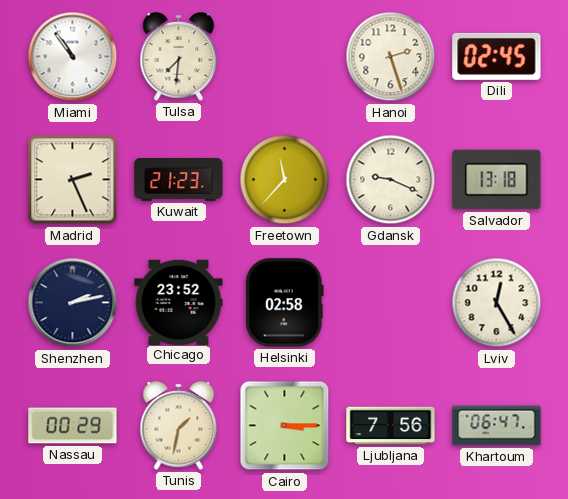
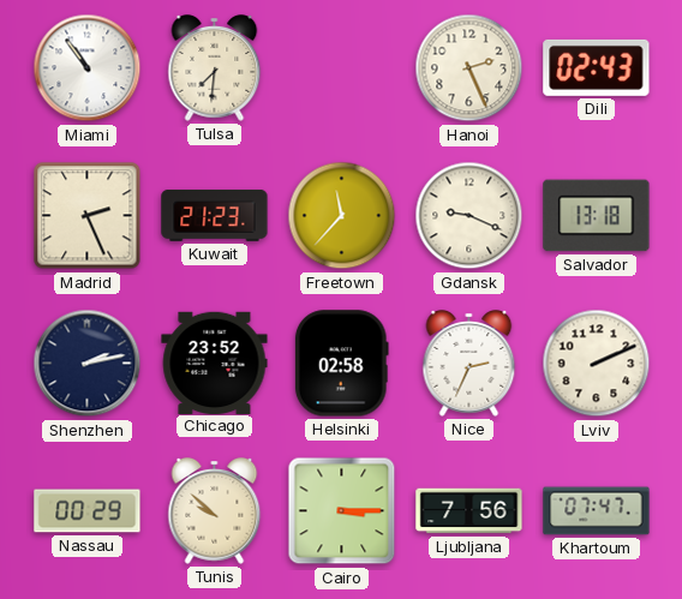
Hanoi: 2:27 -> 2:26 (469, 68)
Dili: 02:45 -> 02:43 (597, 67)
Nice: none -> 2:34 (469, 364)
Lviv: 12:25 -> 2:11 (597, 364)
Tunis: 1:32 -> 9:52 (215, 511)
Khartoum: 06:47 -> 07:47 (597, 511)
